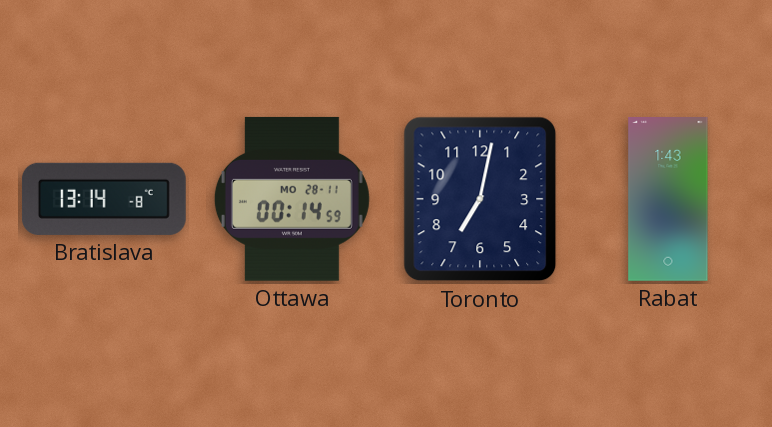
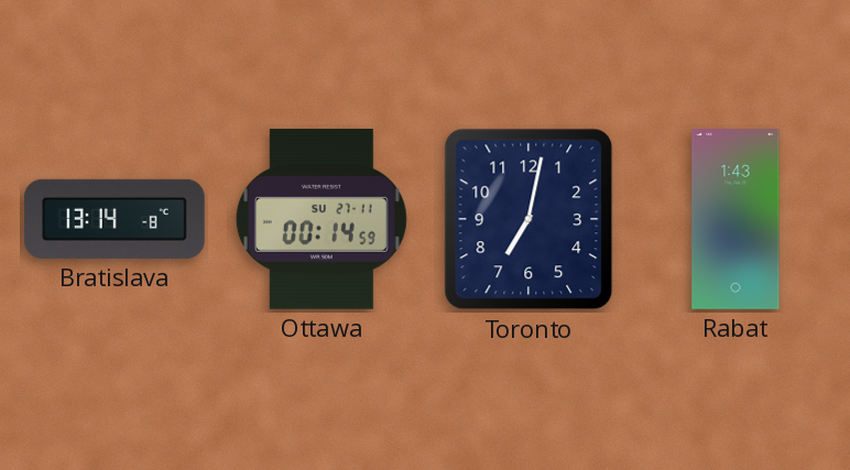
Ottawa date: MO 28-11 -> SU 27-11 (322, 219)
